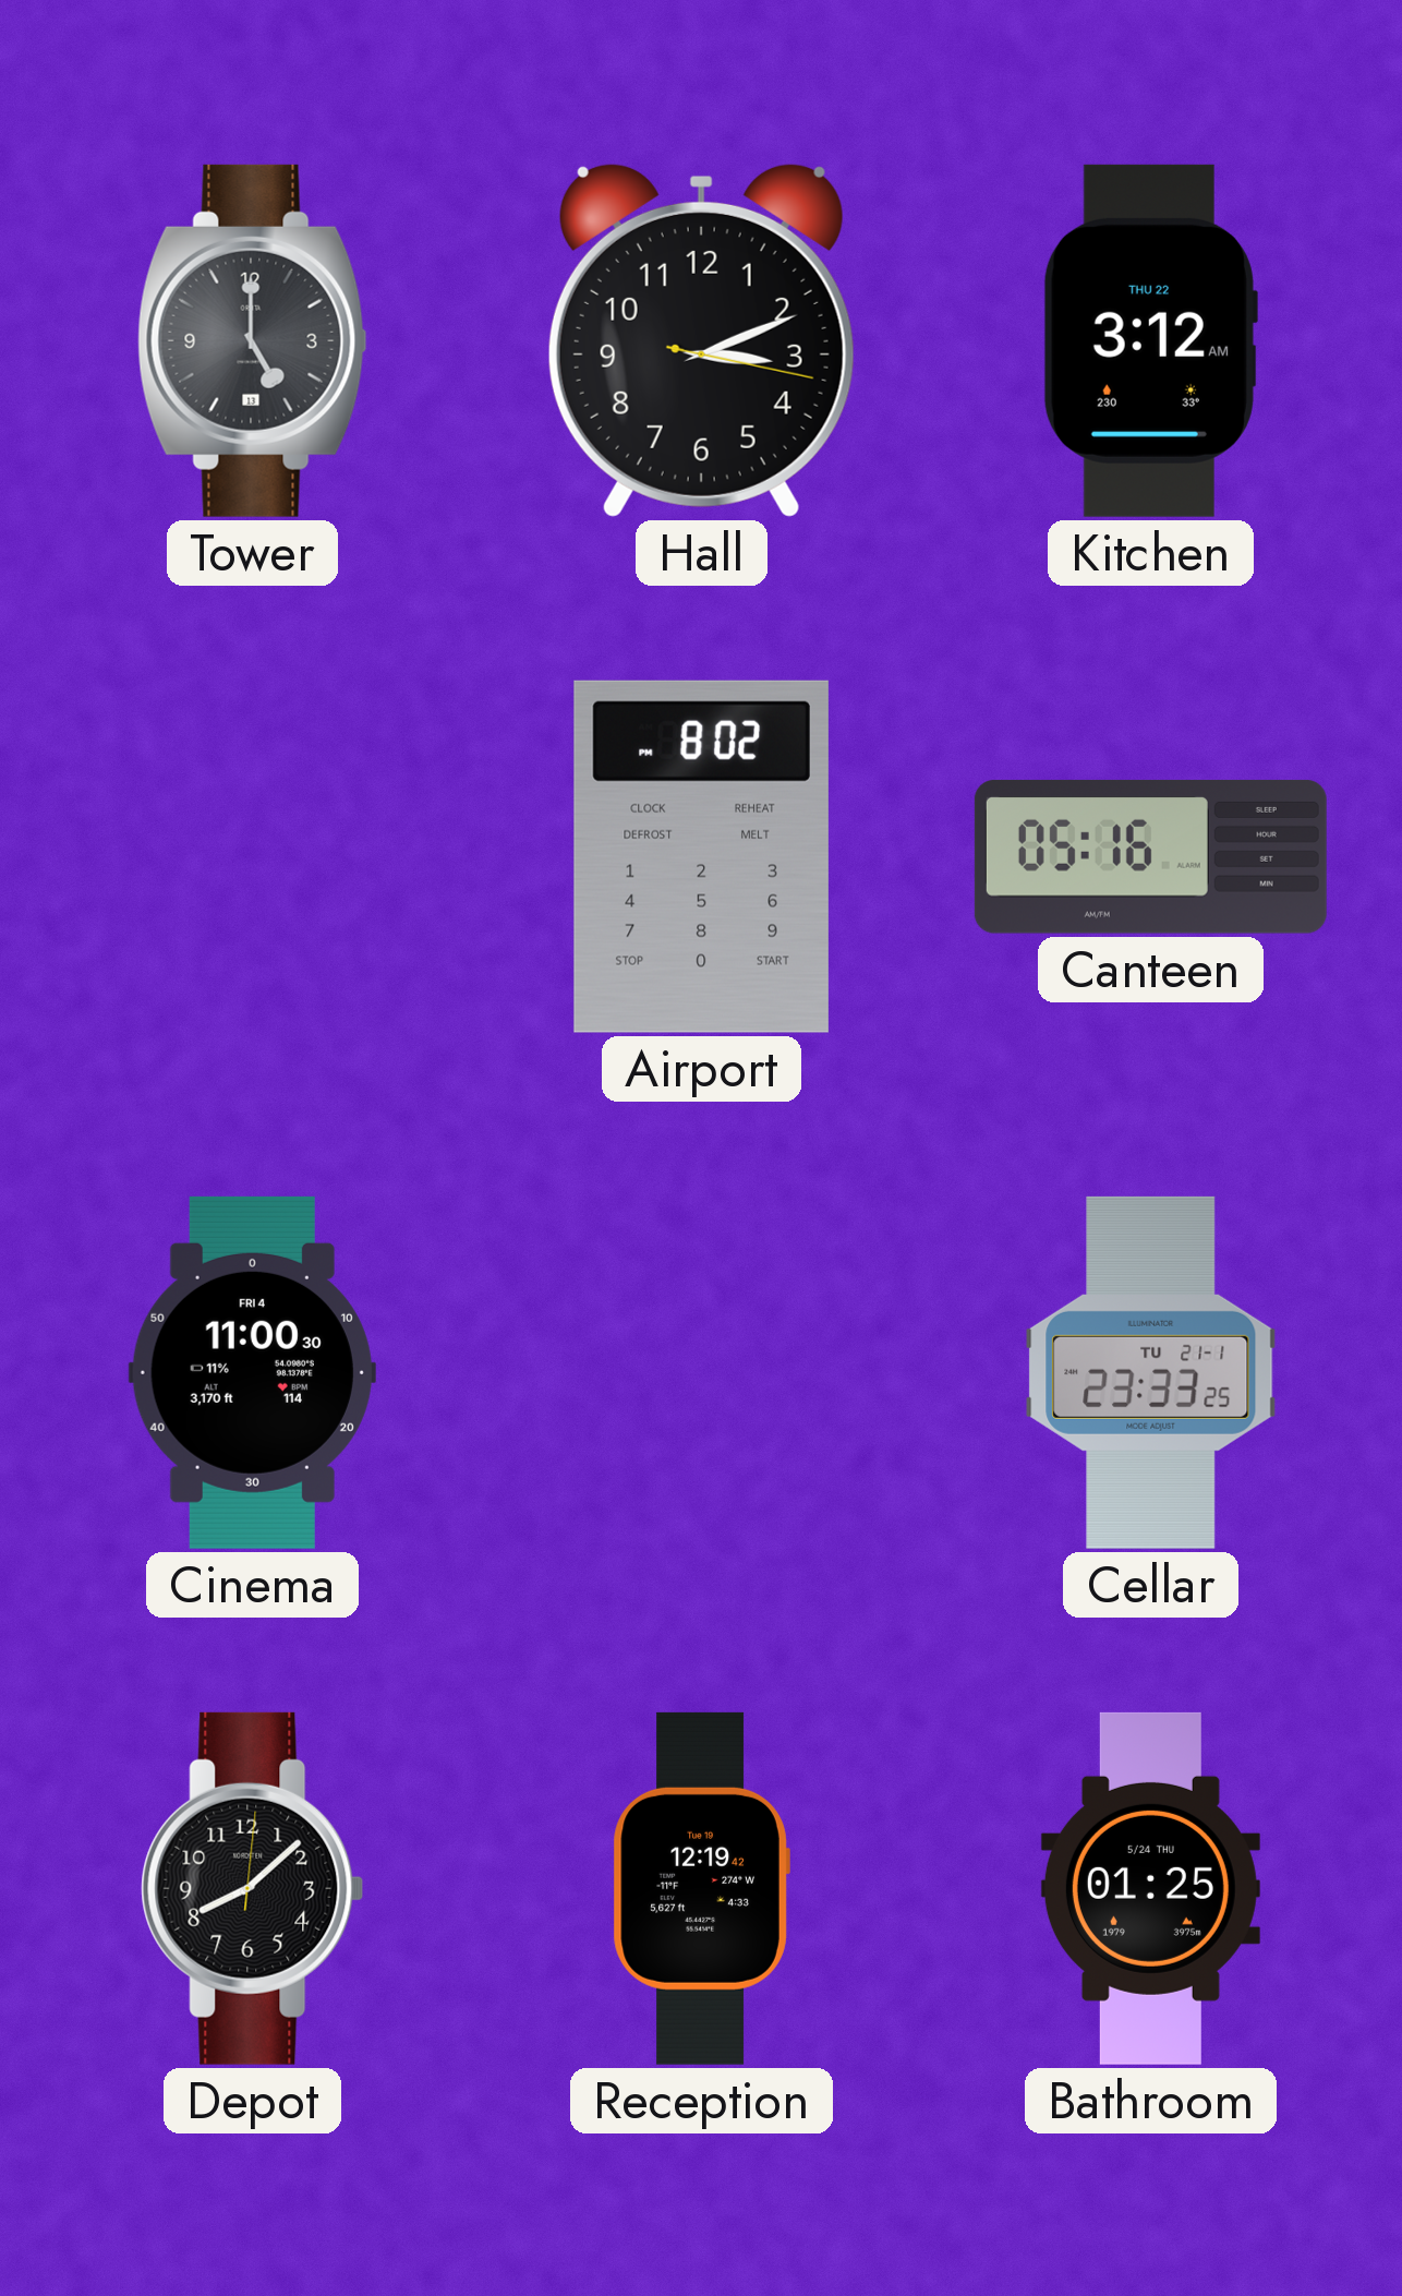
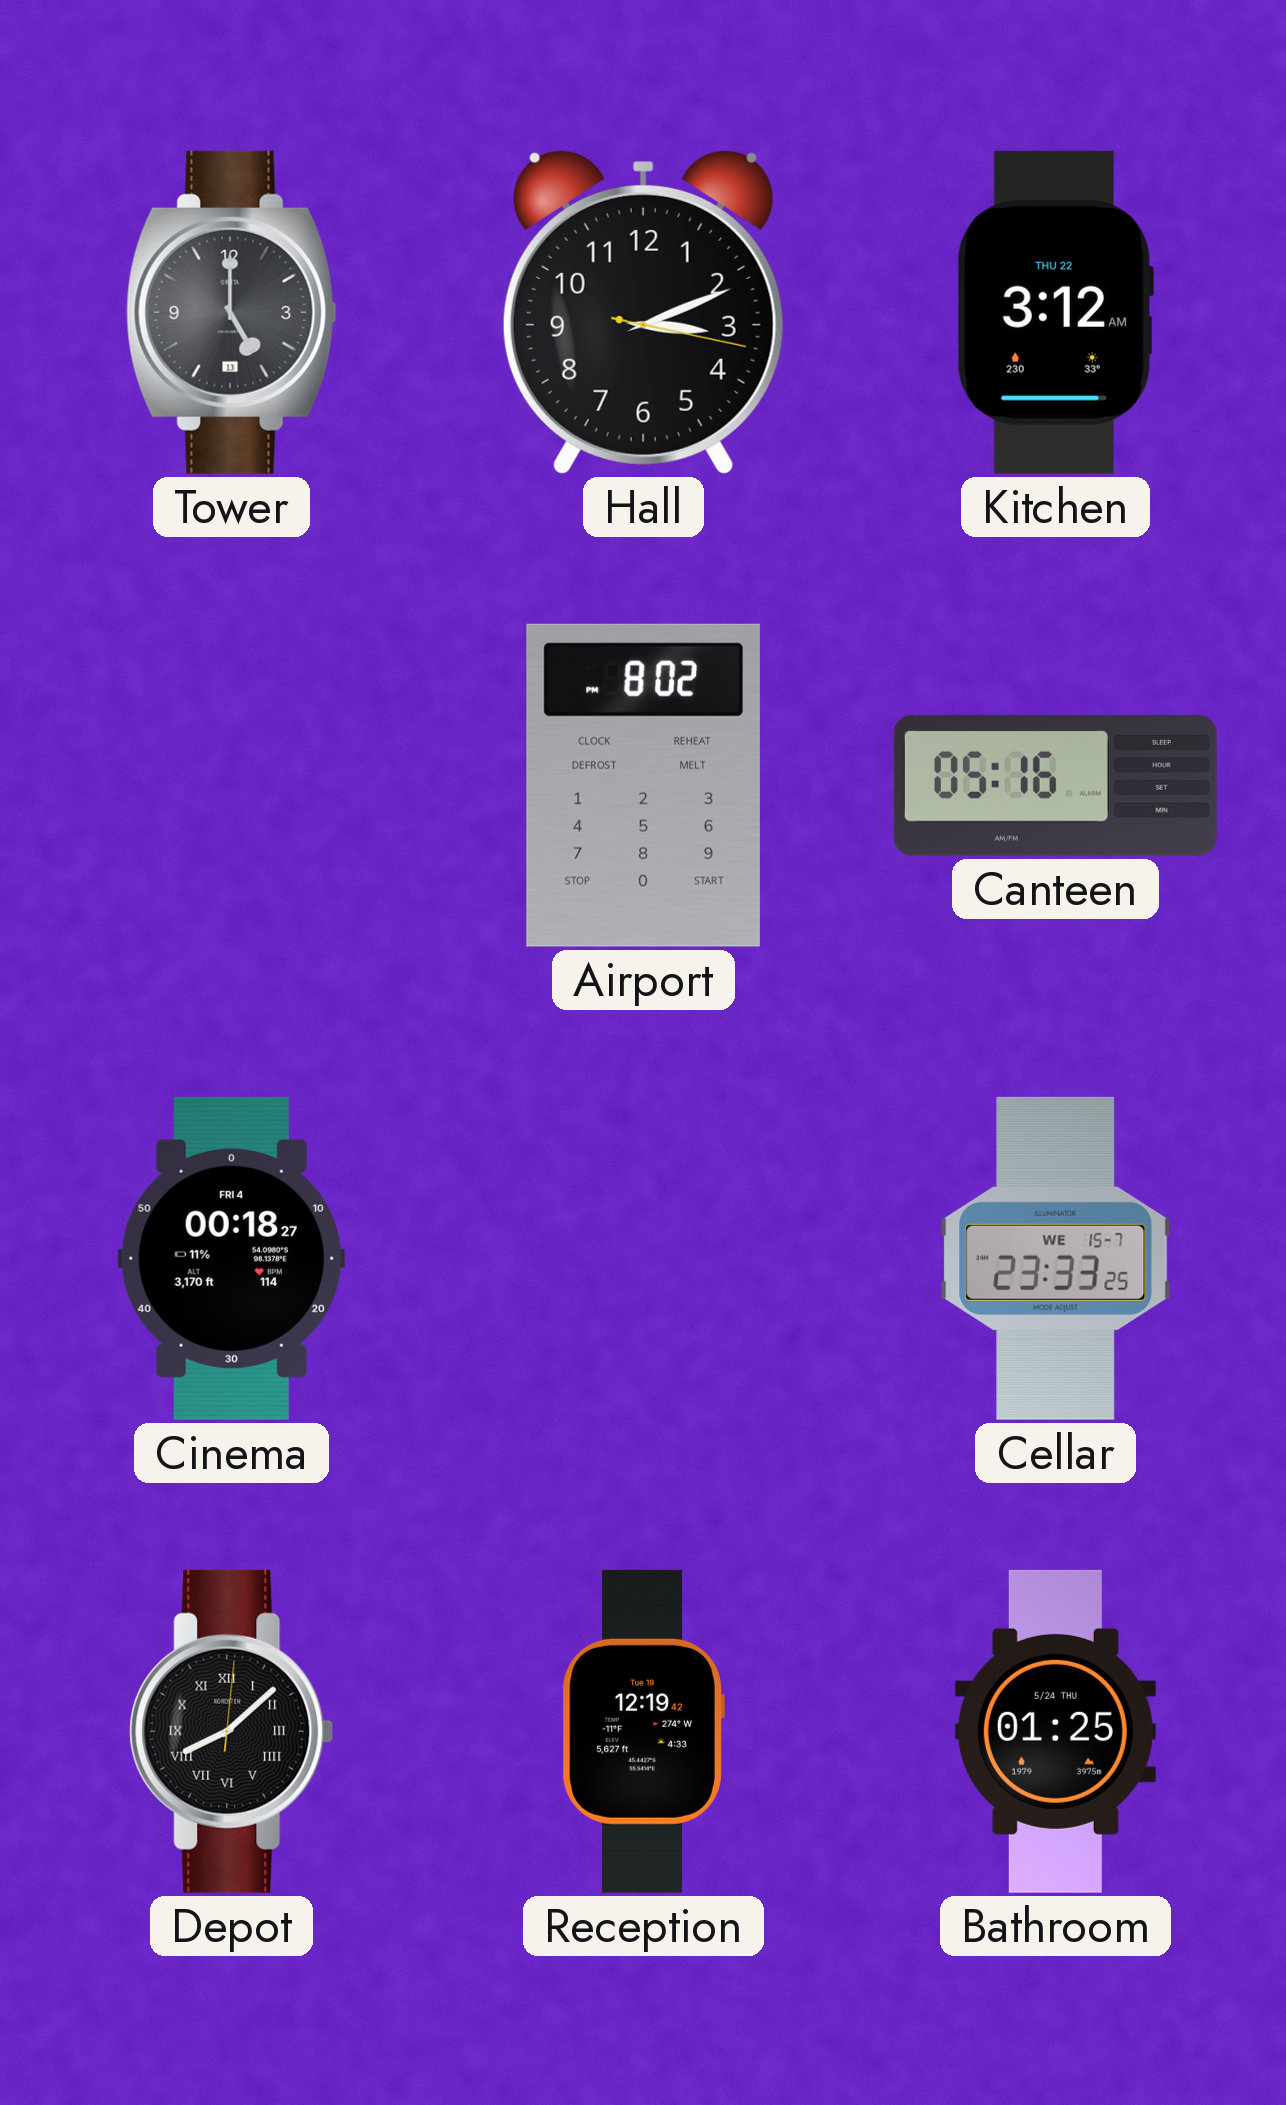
Cinema: 11:00 -> 00:18 (231, 1258)
Cellar date: TU 21-1 -> WE 15-7 (1056, 1258)
Depot numerals: Arabic -> Roman (232, 1731)
